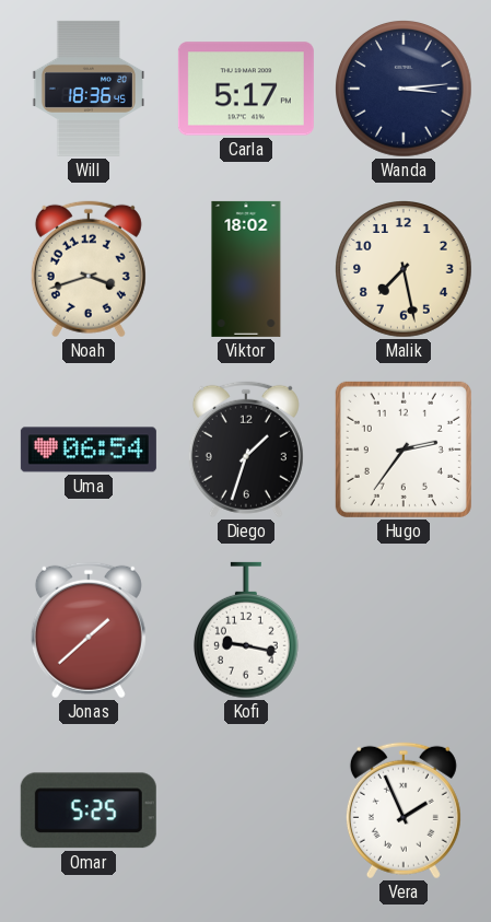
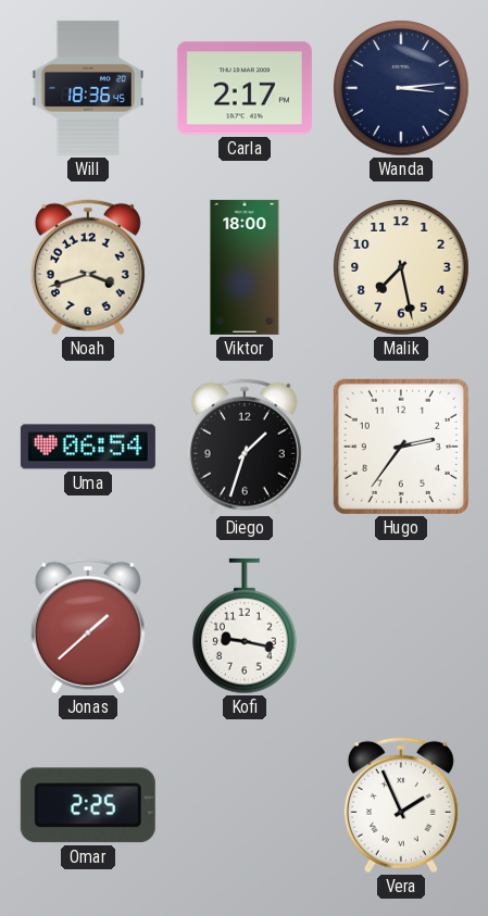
Carla: 5:17 -> 2:17 (245, 88)
Viktor: 18:02 -> 18:00 (245, 267)
Omar: 5:25 -> 2:25 (88, 805)
